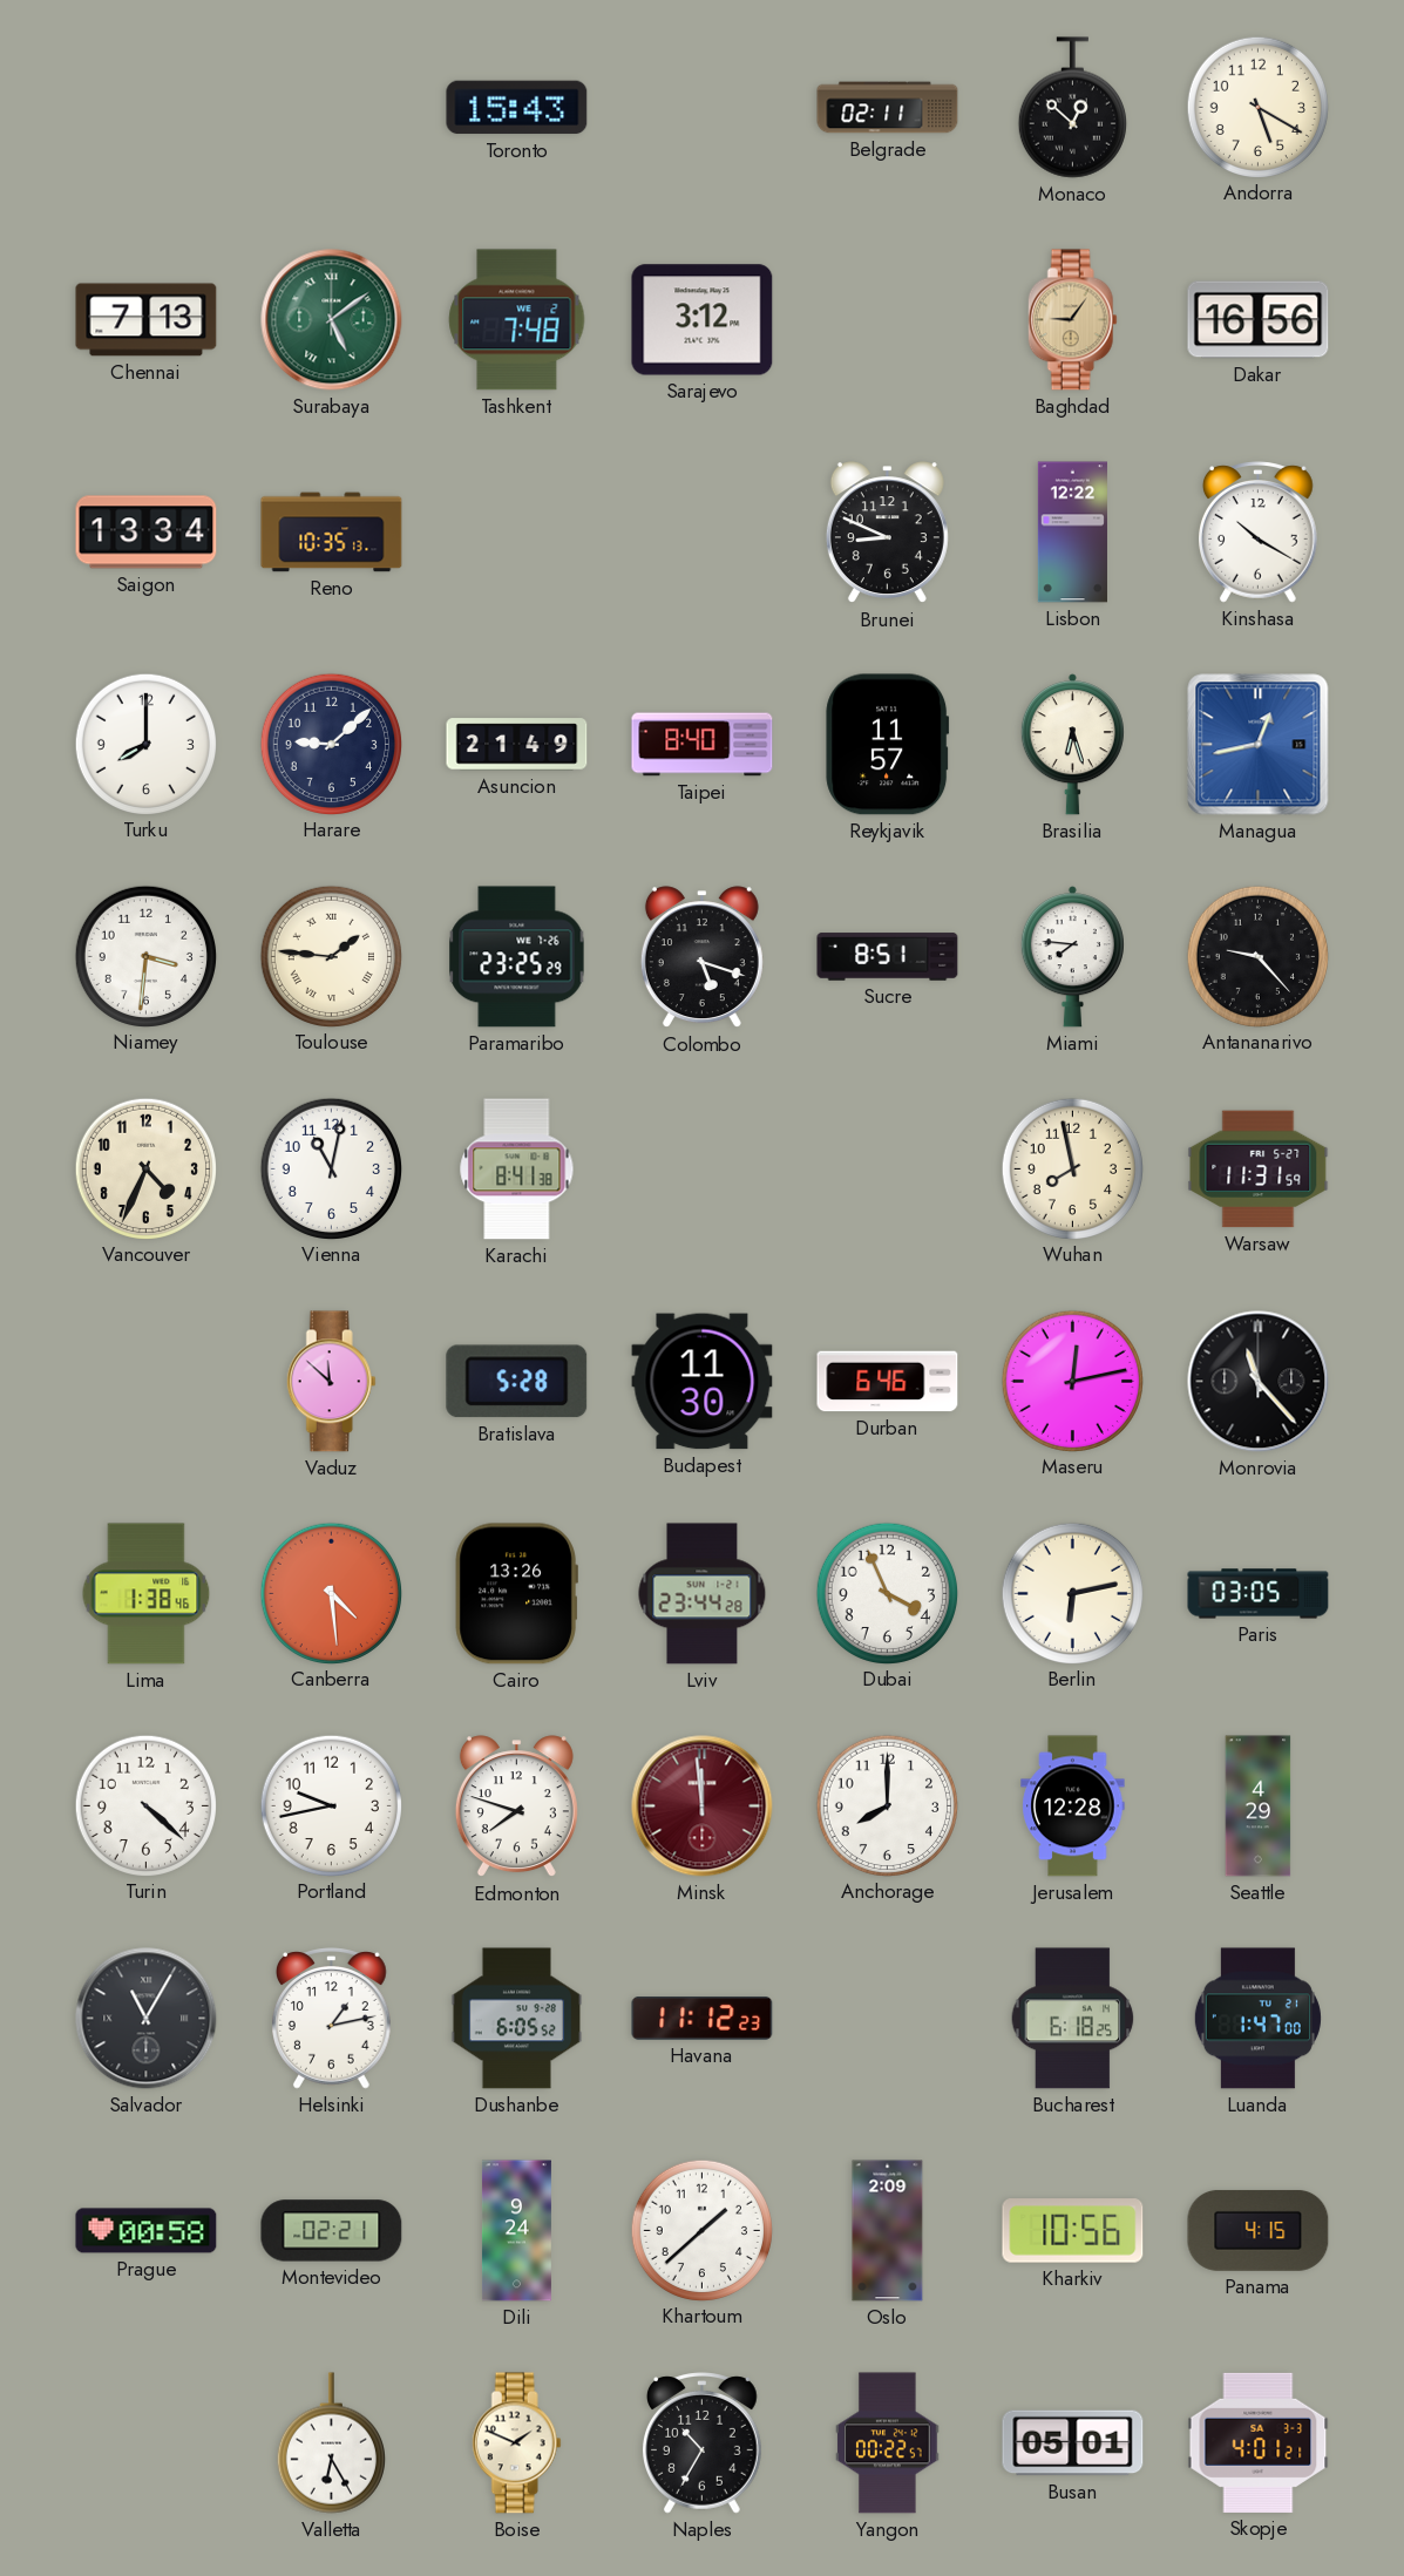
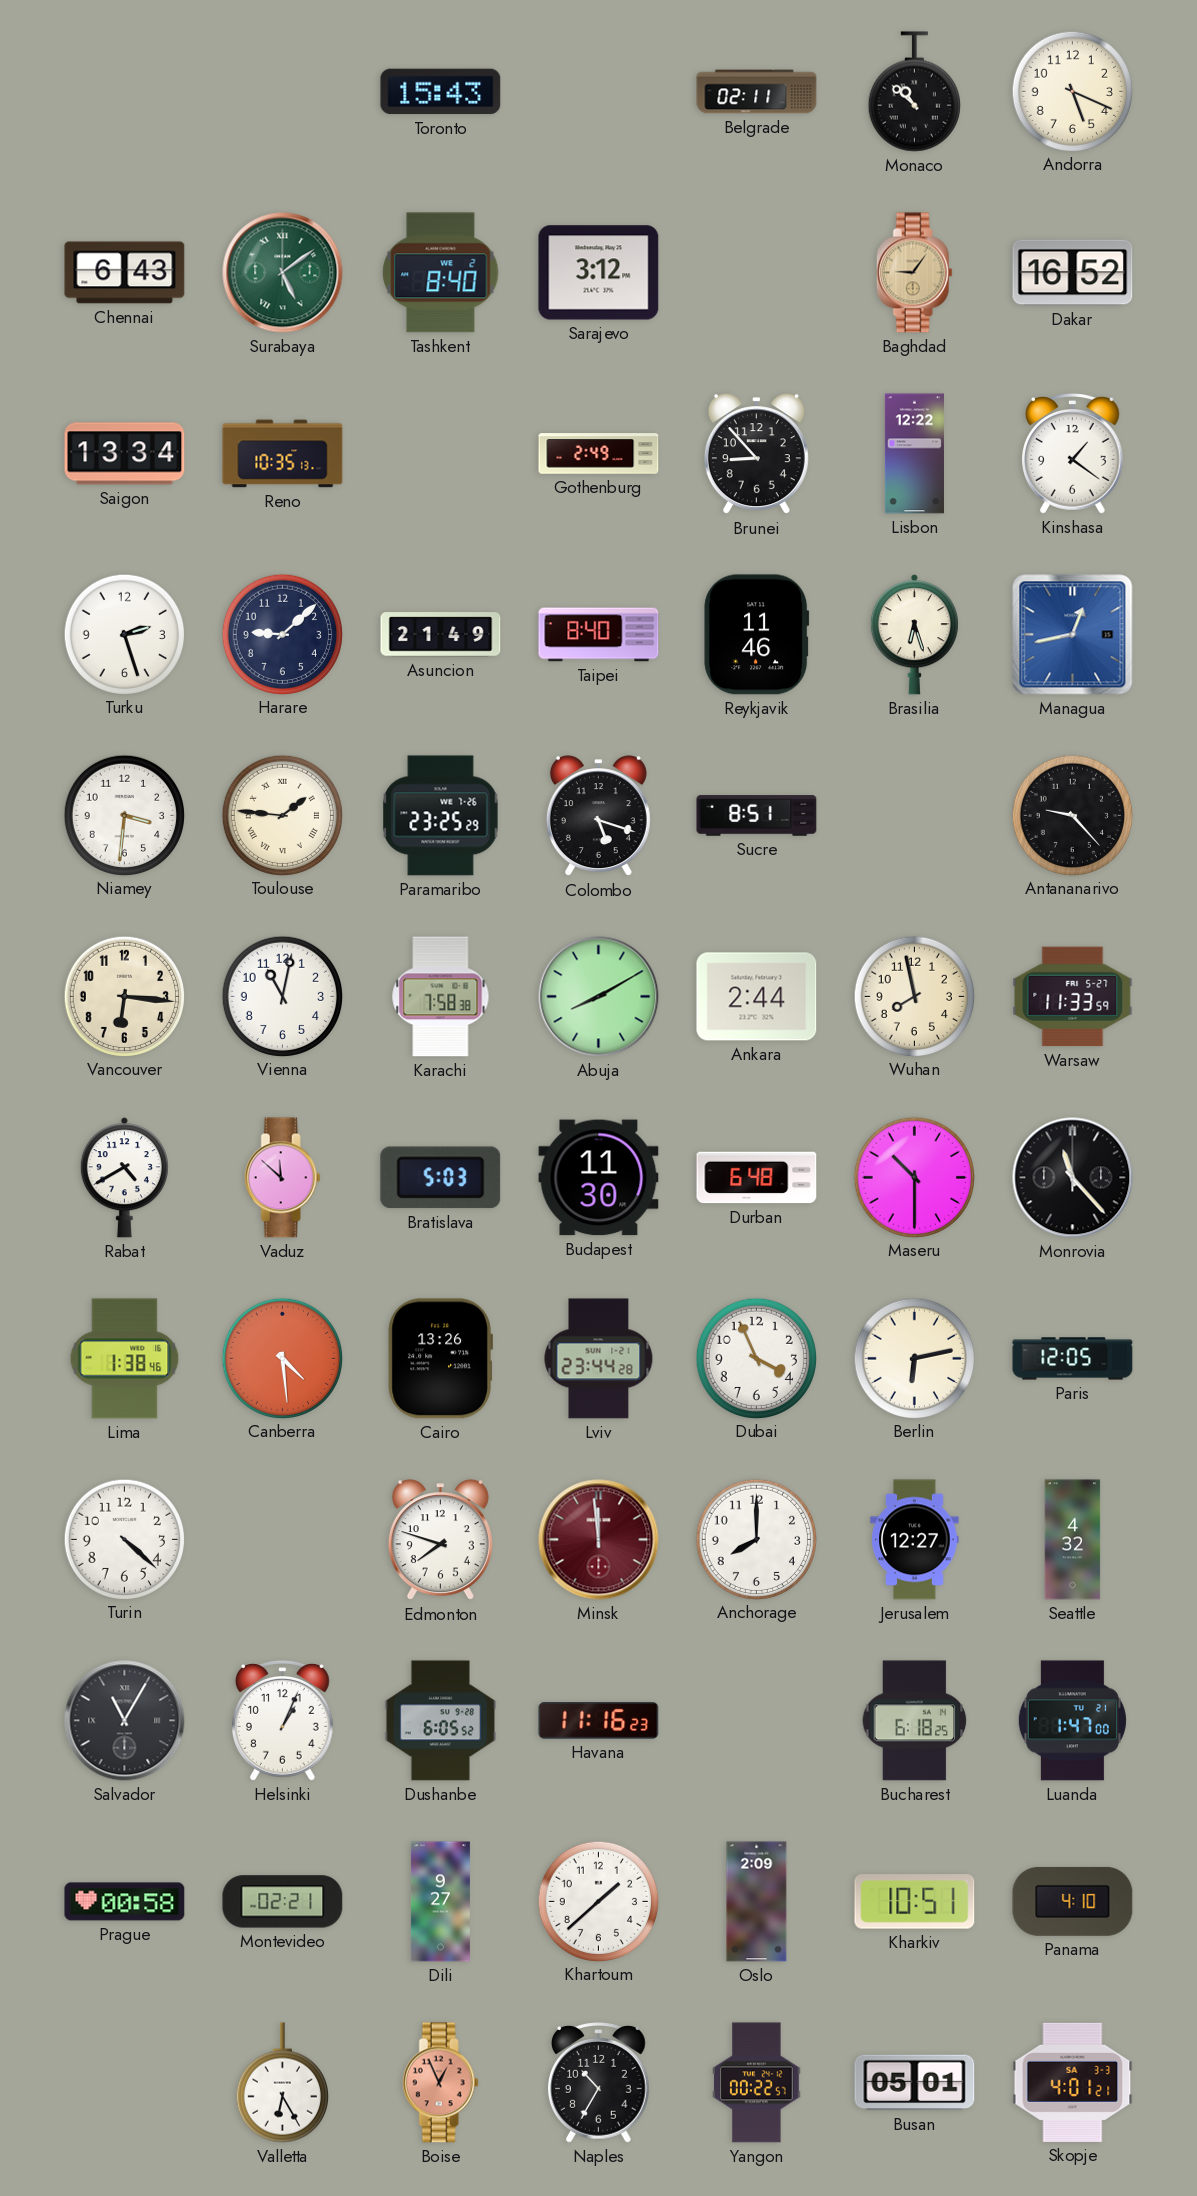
Monaco: 12:52 -> 10:52 (914, 92)
Andorra: 5:20 -> 5:19 (1072, 91)
Chennai: 7:13 -> 6:43 (125, 273)
Tashkent: 7:48 -> 8:40 (441, 273)
Dakar: 16:56 -> 16:52 (1073, 273)
Gothenburg: none -> 2:49 (599, 454)
Brunei: 8:49 -> 8:53 (756, 454)
Kinshasa: 10:20 -> 1:21 (1073, 454)
Turku: 8:00 -> 2:27 (124, 634)
Reykjavik: 11:57 -> 11:46 (757, 635)
Miami: 7:46 -> none (1072, 957)
Vancouver: 4:34 -> 6:16 (124, 996)
Karachi: 8:41 -> 7:58 (441, 997)
Abuja: none -> 8:10 (599, 997)
Ankara: none -> 2:44 (757, 997)
Warsaw: 11:31 -> 11:33 (1073, 997)
Rabat: none -> 4:40 (124, 1178)
Bratislava: 5:28 -> 5:03 (441, 1178)
Durban: 6:46 -> 6:48 (757, 1178)
Maseru: 12:13 -> 10:30 (914, 1177)
Paris: 03:05 -> 12:05 (1073, 1359)
Portland: 9:43 -> none (331, 1805)
Jerusalem: 12:28 -> 12:27 (915, 1540)
Seattle: 4:29 -> 4:32 (1073, 1540)
Helsinki: 1:13 -> 1:04 (283, 1721)
Havana: 11:12 -> 11:16 (599, 1721)
Dili: 9:24 -> 9:27 (440, 1902)
Kharkiv: 10:56 -> 10:51 (915, 1902)
Panama: 4:15 -> 4:10 (1073, 1901)
Boise: 1:49 -> 12:56 (440, 2083)
Boise dial: cream -> salmon (440, 2083)
